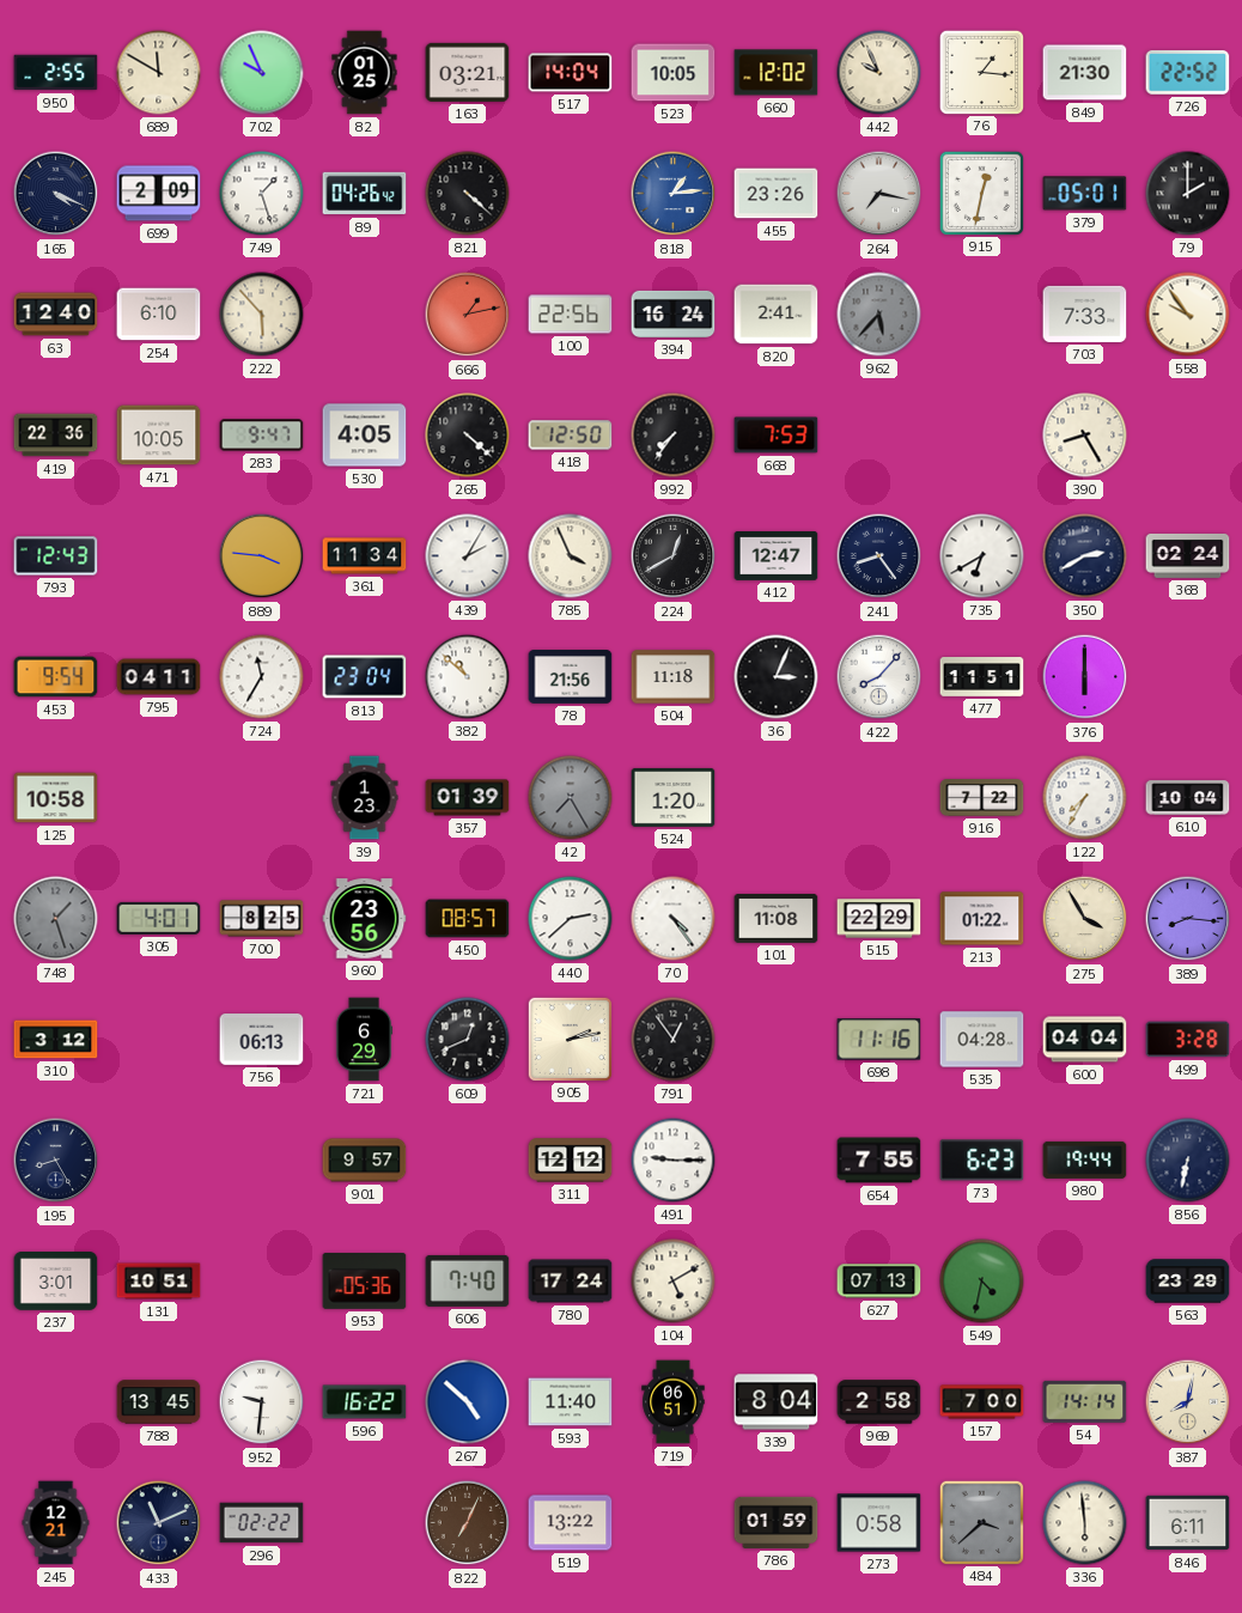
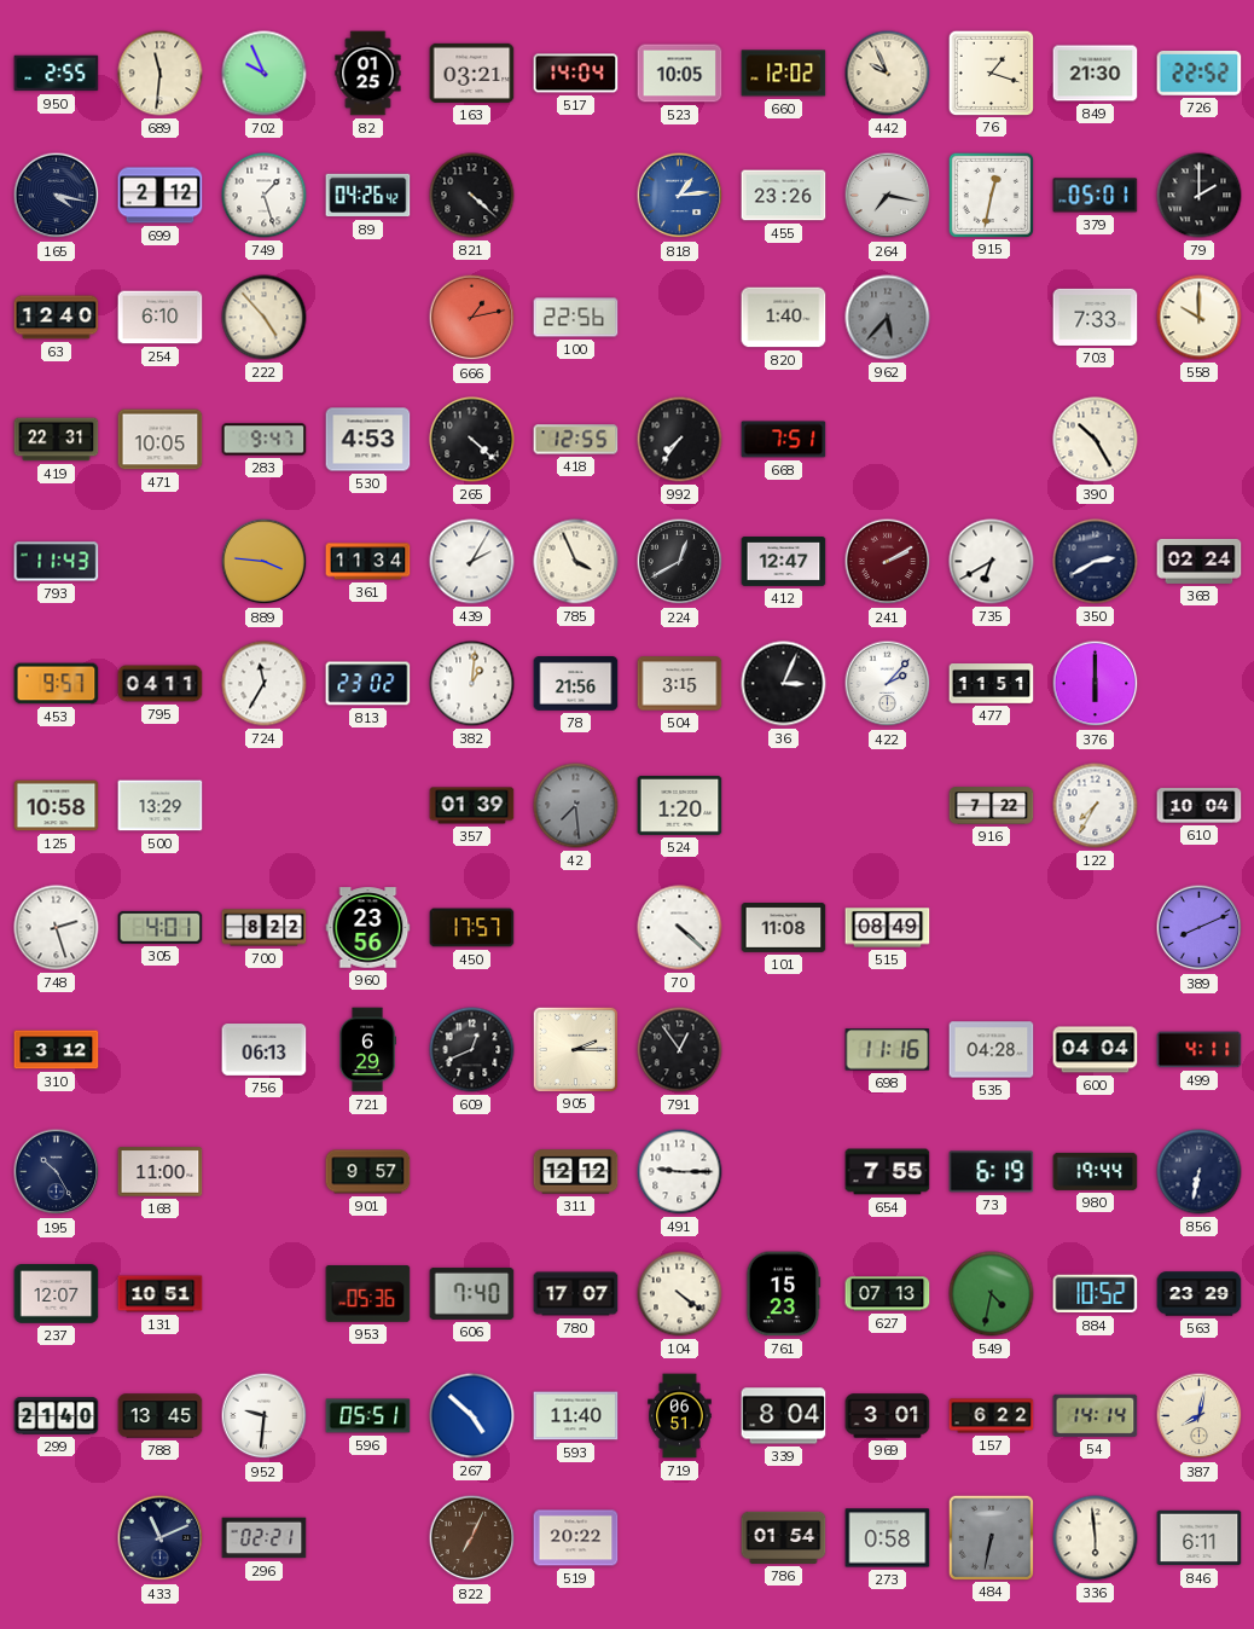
689: 11:50 -> 11:31 (161, 74)
76: 1:16 -> 1:18 (991, 73)
165: 4:19 -> 4:17 (57, 196)
699: 2:09 -> 2:12 (161, 196)
222: 5:53 -> 4:53 (265, 318)
394: 16:24 -> none (674, 314)
820: 2:41 -> 1:40 (784, 318)
558: 9:54 -> 10:00 (1200, 318)
419: 22:36 -> 22:31 (57, 440)
530: 4:05 -> 4:53 (368, 440)
418: 12:50 -> 12:55 (576, 440)
668: 7:53 -> 7:51 (784, 440)
390: 8:25 -> 10:25 (1096, 440)
793: 12:43 -> 11:43 (57, 562)
241: 8:24 -> 2:10 (888, 562)
241 dial: navy -> burgundy (888, 562)
453: 9:54 -> 9:57 (57, 684)
813: 23:04 -> 23:02 (368, 684)
382: 10:52 -> 1:01 (472, 684)
504: 11:18 -> 3:15 (680, 684)
422: 8:07 -> 2:07 (888, 684)
500: none -> 13:29 (161, 806)
39: 1:23 -> none (365, 798)
42: 7:25 -> 7:29 (576, 806)
748: 1:27 -> 2:27 (57, 928)
748 dial: grey -> white (57, 928)
700: 8:25 -> 8:22 (265, 928)
450: 08:57 -> 17:57 (472, 928)
440: 2:38 -> none (571, 919)
70: 4:24 -> 4:22 (680, 928)
515: 22:29 -> 08:49 (888, 928)
213: 01:22 -> none (982, 919)
275: 3:55 -> none (1085, 919)
389: 8:16 -> 8:11 (1200, 928)
905: 2:13 -> 2:15 (575, 1049)
499: 3:28 -> 4:11 (1200, 1050)
195: 8:25 -> 10:25 (57, 1172)
168: none -> 11:00 (161, 1172)
73: 6:23 -> 6:19 (992, 1172)
237: 3:01 -> 12:07 (57, 1294)
780: 17:24 -> 17:07 (576, 1294)
104: 5:10 -> 4:21 (680, 1294)
761: none -> 15:23 (783, 1294)
884: none -> 10:52 (1096, 1294)
299: none -> 21:40 (57, 1416)
596: 16:22 -> 05:51 (368, 1416)
969: 2:58 -> 3:01 (888, 1416)
157: 7:00 -> 6:22 (992, 1416)
245: 12:21 -> none (56, 1523)
296: 02:22 -> 02:21 (265, 1538)
519: 13:22 -> 20:22 (576, 1538)
786: 01:59 -> 01:54 (784, 1537)
484: 3:38 -> 6:32 (991, 1537)
